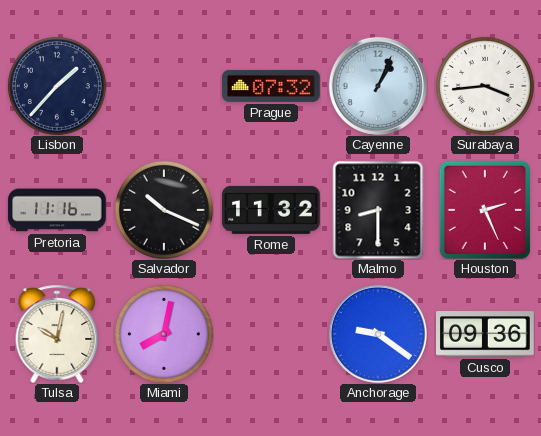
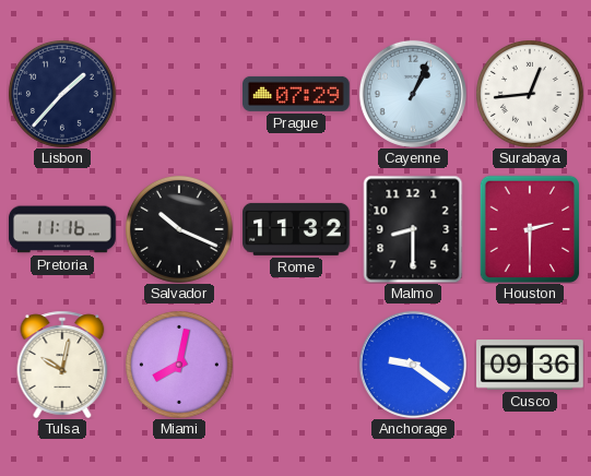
Prague: 07:32 -> 07:29 (297, 94)
Surabaya: 3:44 -> 12:44 (530, 94)
Houston: 2:26 -> 2:30 (529, 229)
